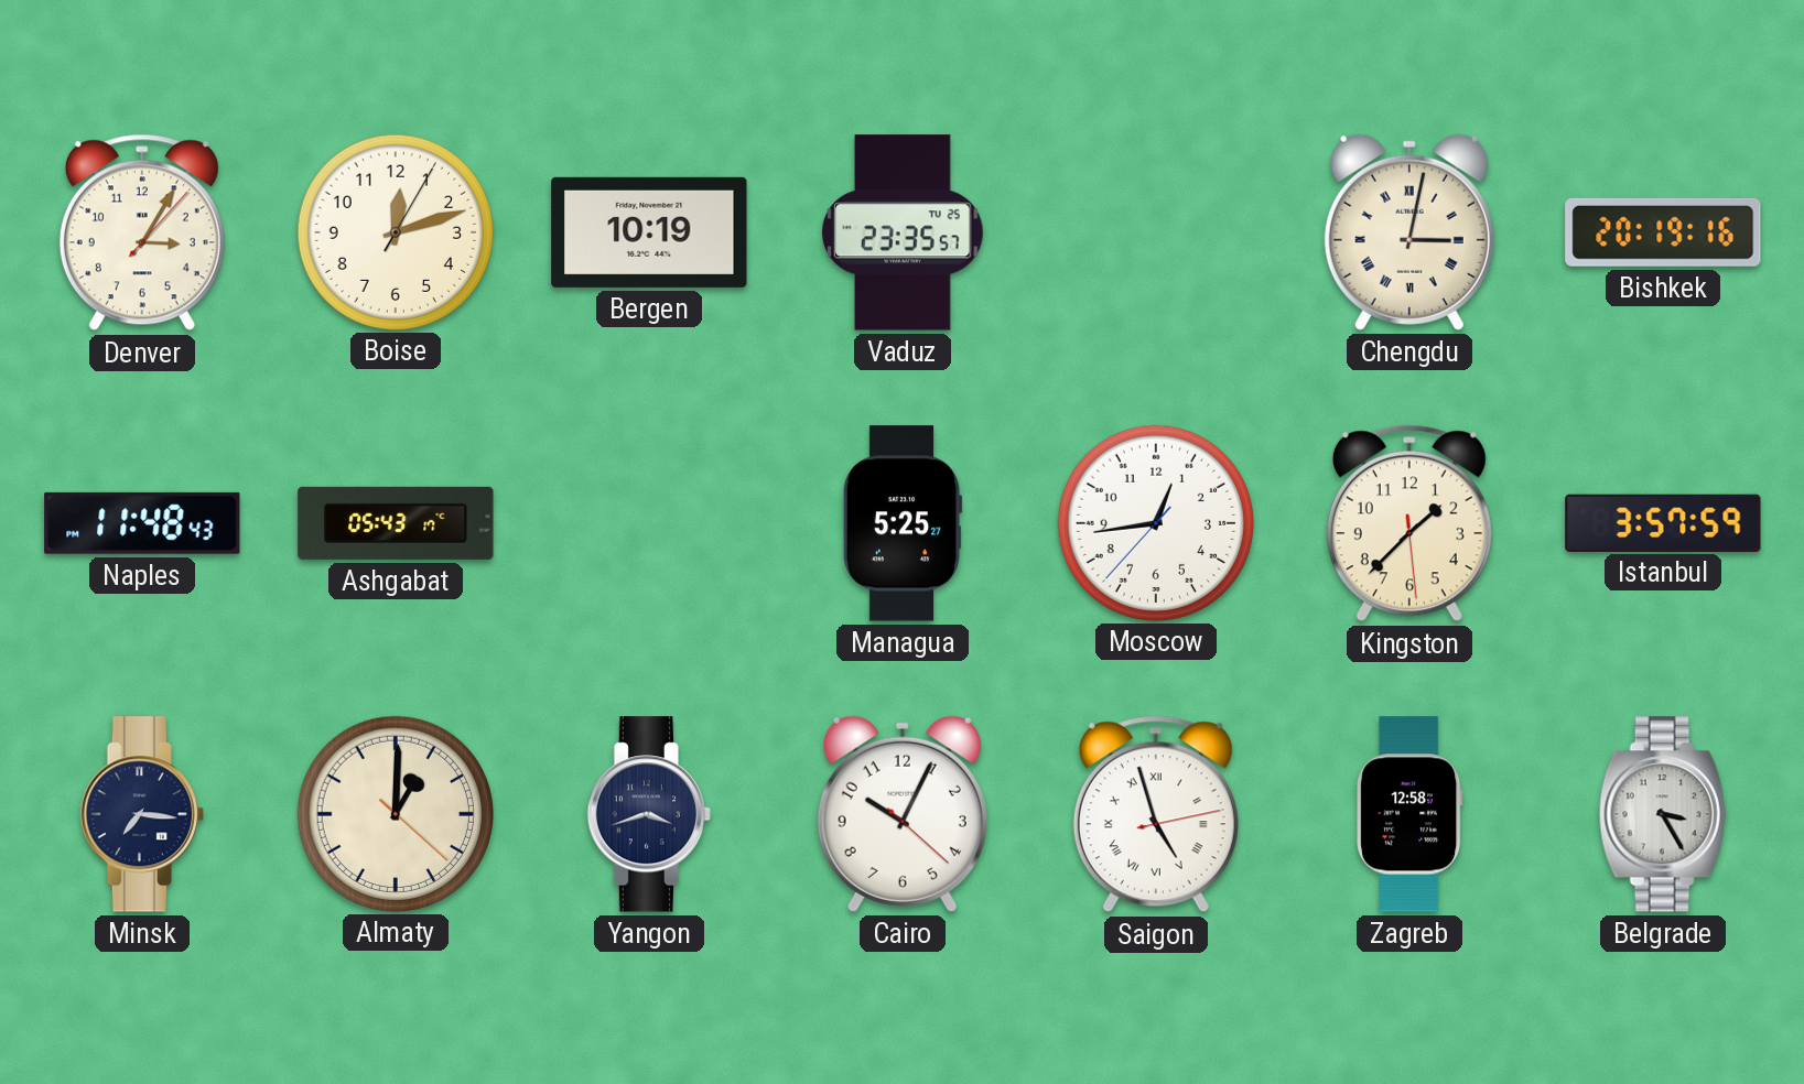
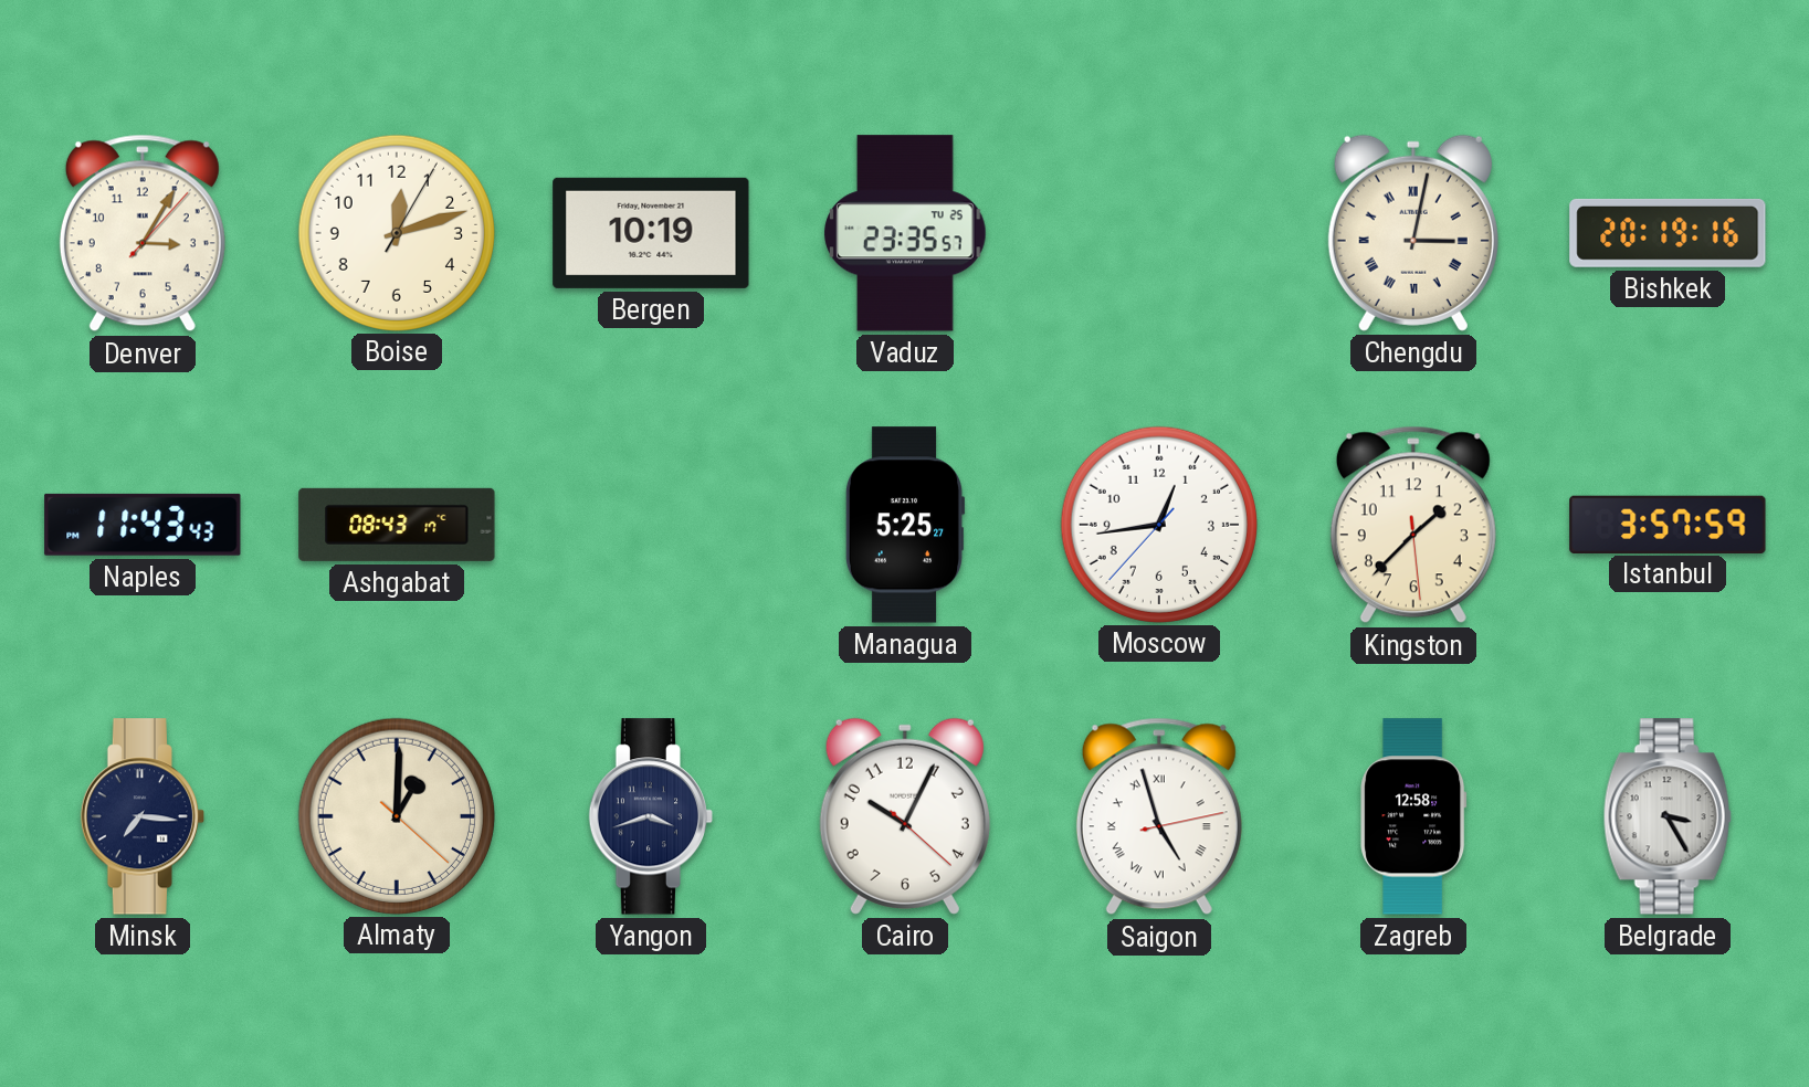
Naples: 11:48 -> 11:43 (143, 525)
Ashgabat: 05:43 -> 08:43 (397, 525)
